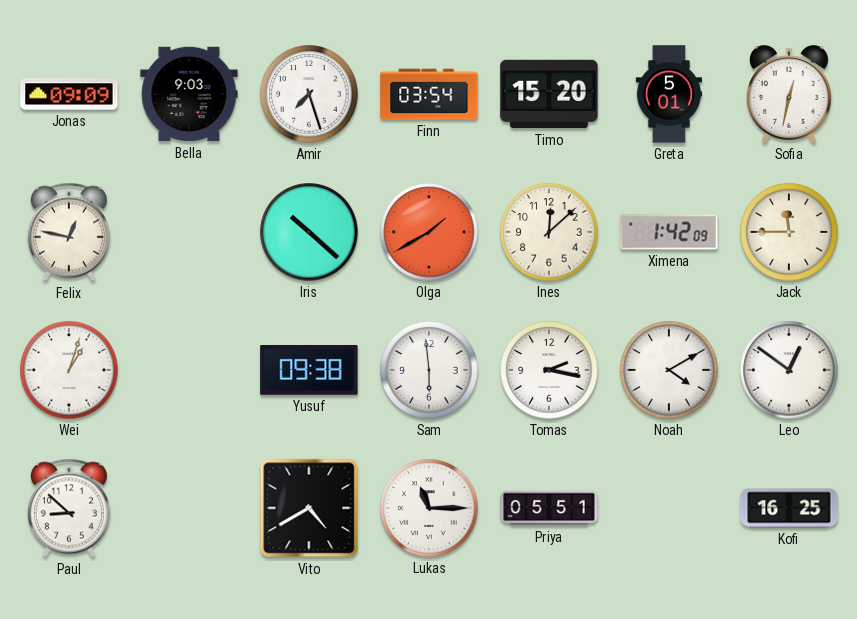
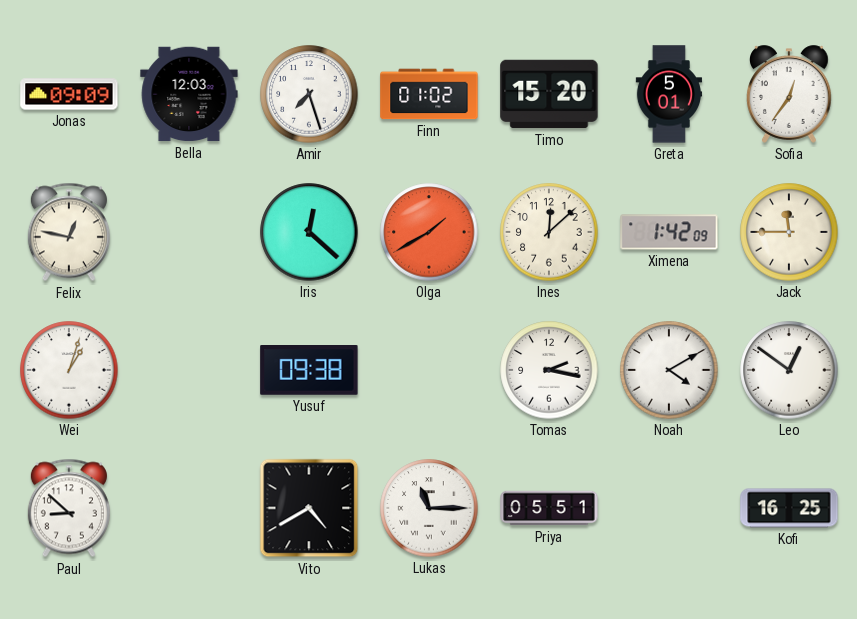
Bella: 9:03 -> 12:03 (189, 94)
Finn: 03:54 -> 01:02 (429, 94)
Sofia: 12:32 -> 12:36 (790, 94)
Iris: 10:22 -> 12:22 (309, 232)
Sam: 5:59 -> none (429, 370)
